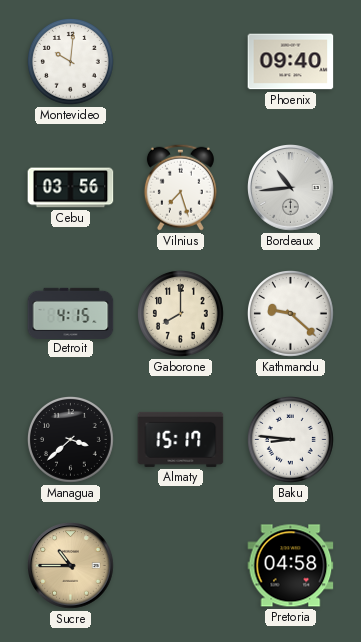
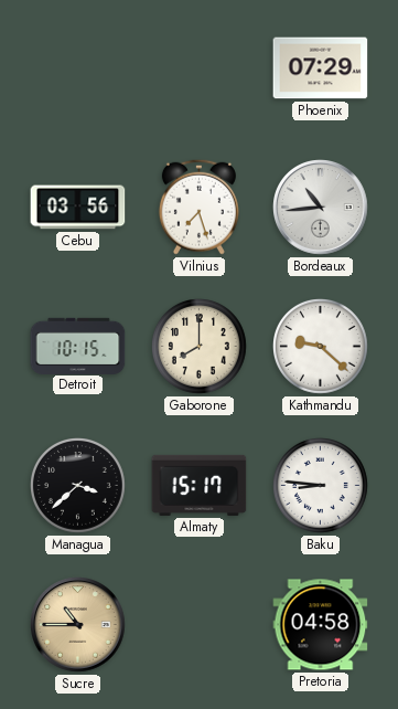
Montevideo: 10:01 -> none (71, 62)
Phoenix: 09:40 -> 07:29 (321, 68)
Detroit: 4:15 -> 10:15 (78, 346)
